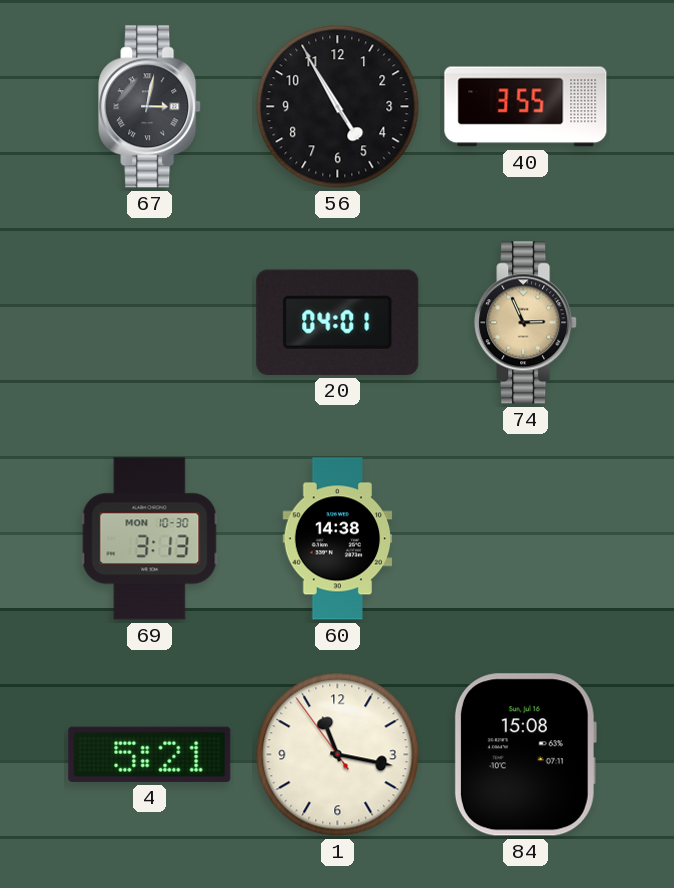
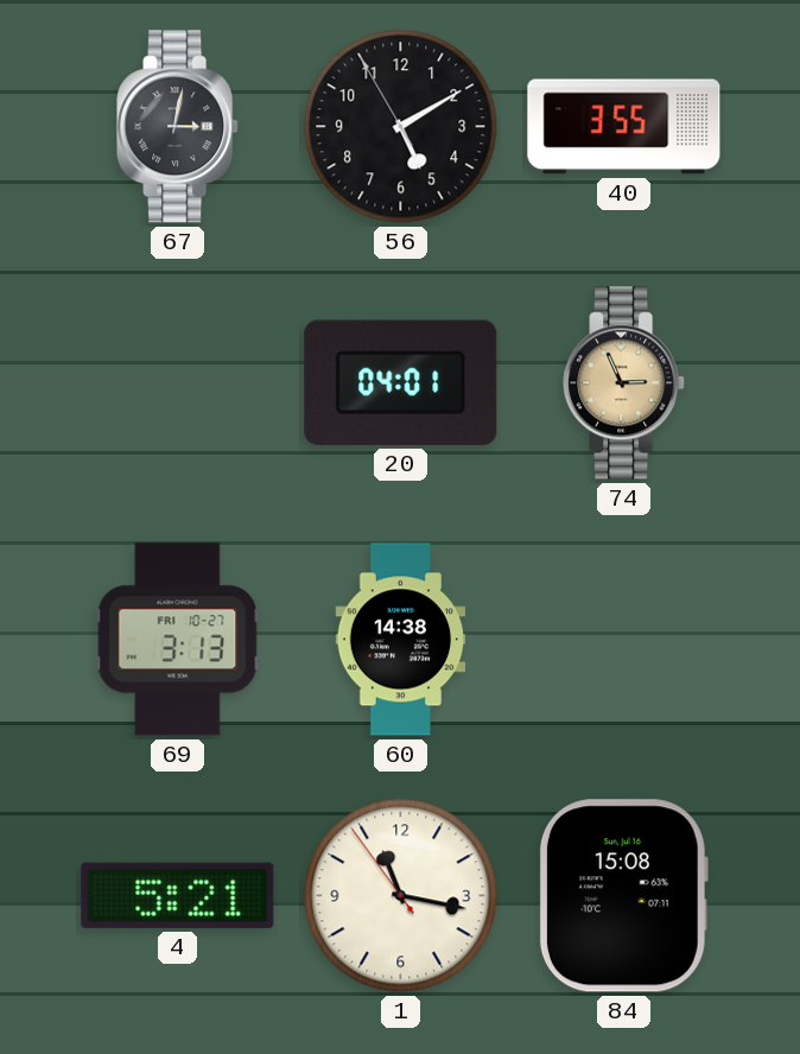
56: 4:54 -> 5:09 (401, 127)
69 date: MON 10-30 -> FRI 10-27 (178, 640)
